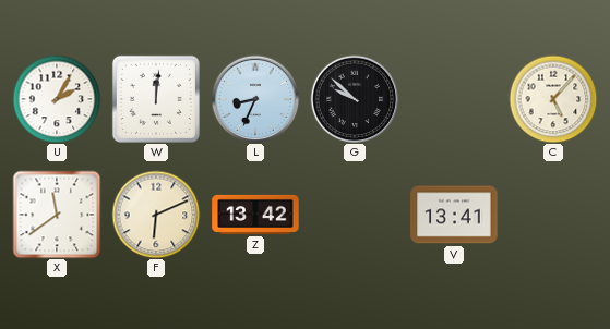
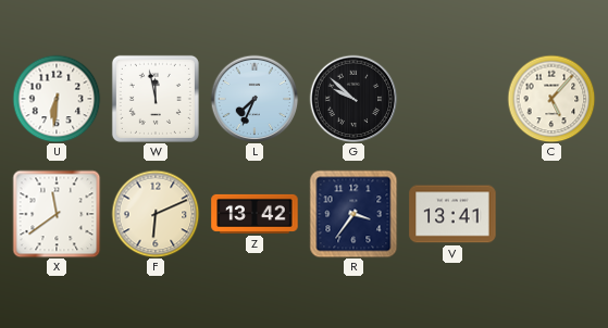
U: 2:05 -> 6:31 (57, 99)
W: 12:01 -> 11:58 (156, 99)
L: 8:34 -> 7:34 (255, 99)
R: none -> 3:36 (353, 214)
